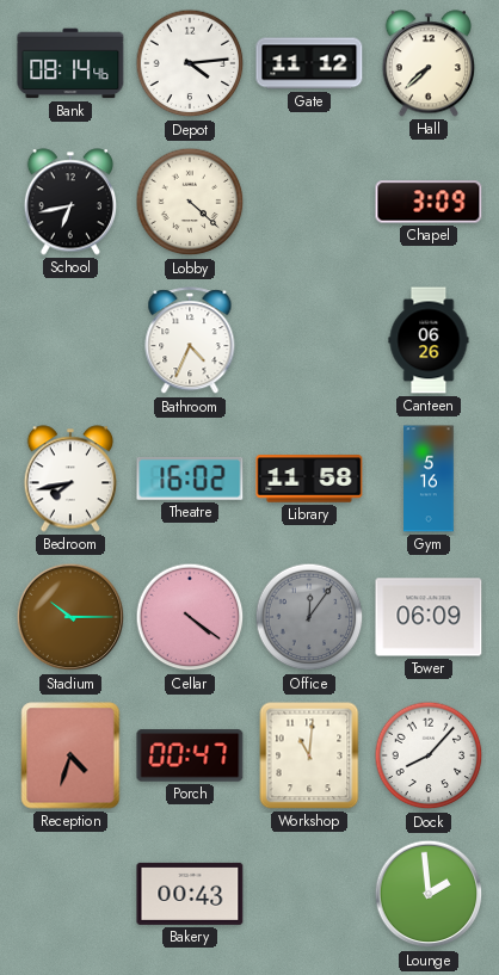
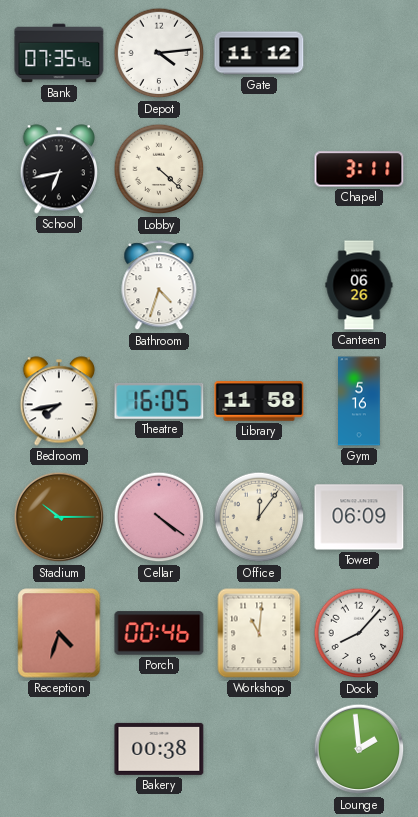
Bank: 08:14 -> 07:35 (59, 53)
Hall: 7:38 -> none (427, 63)
Chapel: 3:09 -> 3:11 (359, 169)
Bathroom: 4:34 -> 4:33 (159, 286)
Theatre: 16:02 -> 16:05 (159, 401)
Office dial: grey -> cream (259, 517)
Porch: 00:47 -> 00:46 (159, 633)
Bakery: 00:43 -> 00:38 (159, 749)
